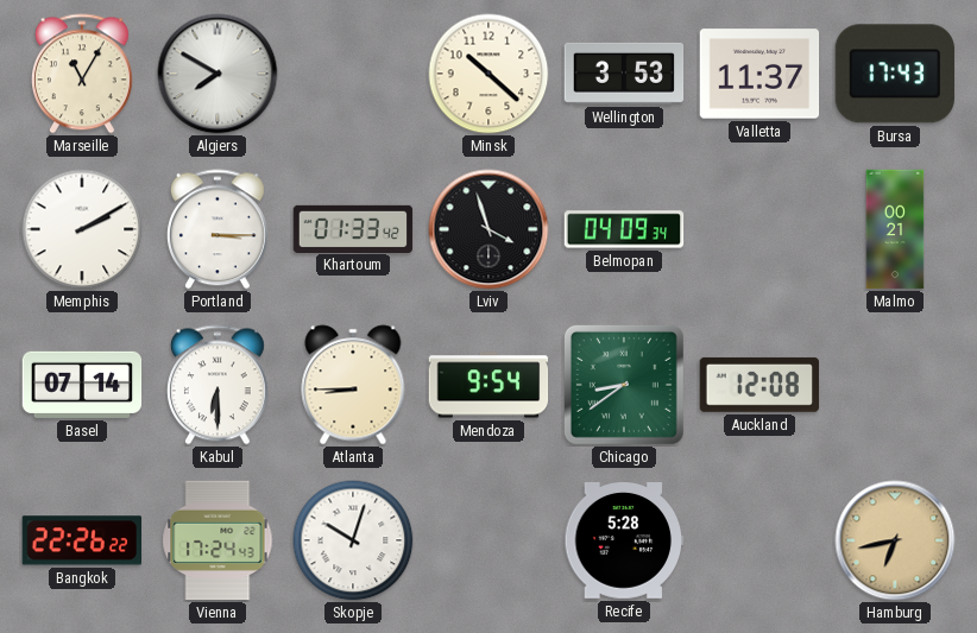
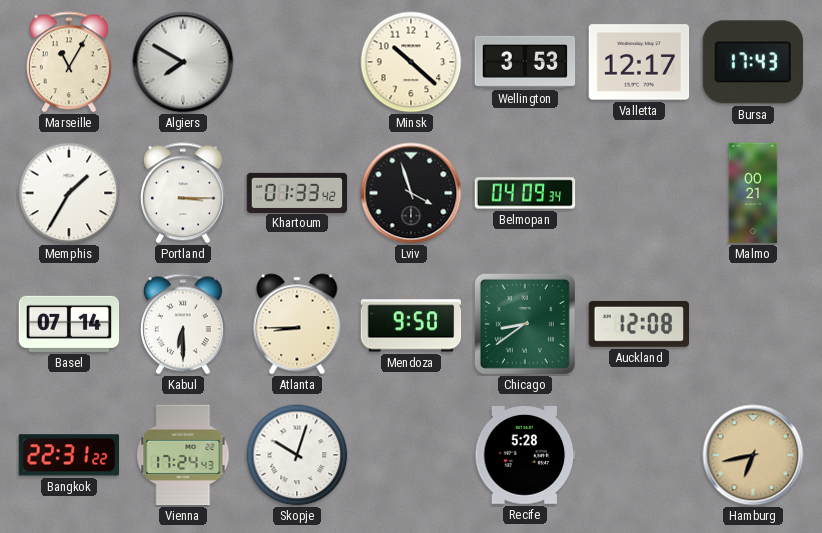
Valletta: 11:37 -> 12:17 (639, 62)
Memphis: 2:10 -> 1:35 (69, 193)
Mendoza: 9:54 -> 9:50 (411, 324)
Bangkok: 22:26 -> 22:31 (68, 455)
